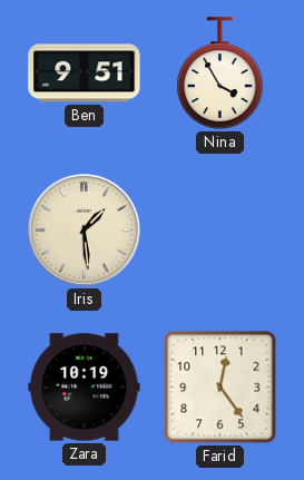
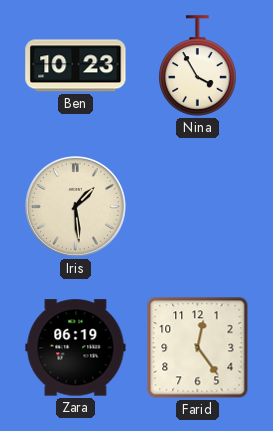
Ben: 9:51 -> 10:23 (76, 66)
Zara: 10:19 -> 06:19 (76, 348)
